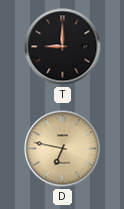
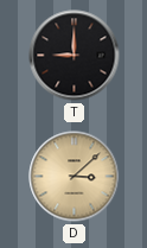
D: 6:47 -> 3:08 (75, 177)
